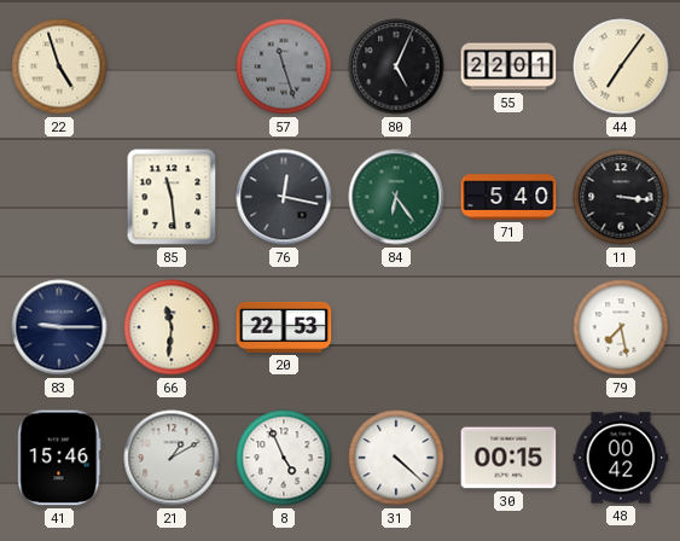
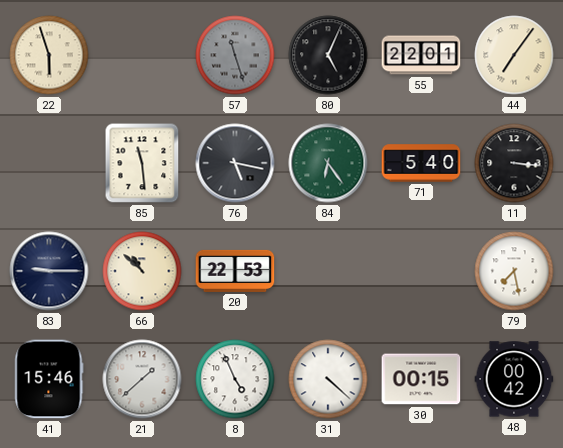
22: 4:57 -> 5:57 (49, 55)
76: 12:17 -> 5:17 (235, 163)
66: 11:31 -> 10:52 (142, 271)
21: 1:10 -> 1:38 (142, 379)
